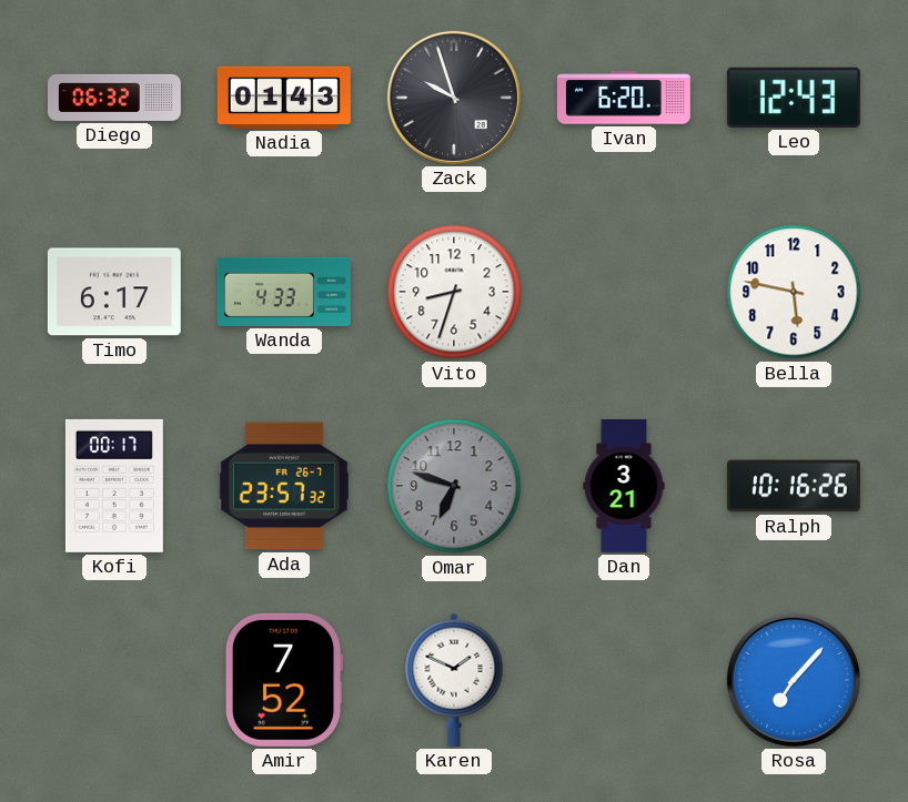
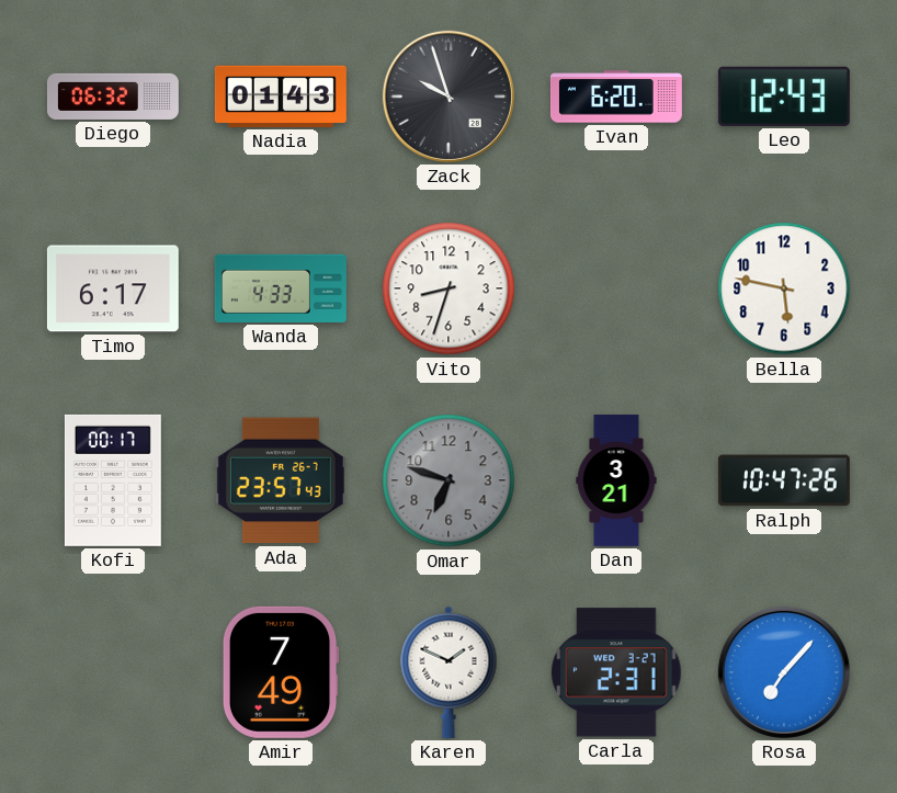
Ada: 23:57:32 -> 23:57:43 (281, 480)
Ralph: 10:16 -> 10:47 (784, 480)
Amir: 7:52 -> 7:49 (281, 672)
Carla: none -> 2:31 (616, 672)
